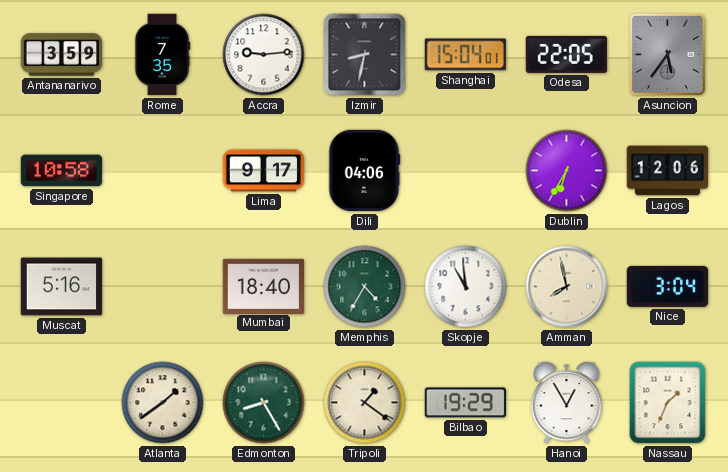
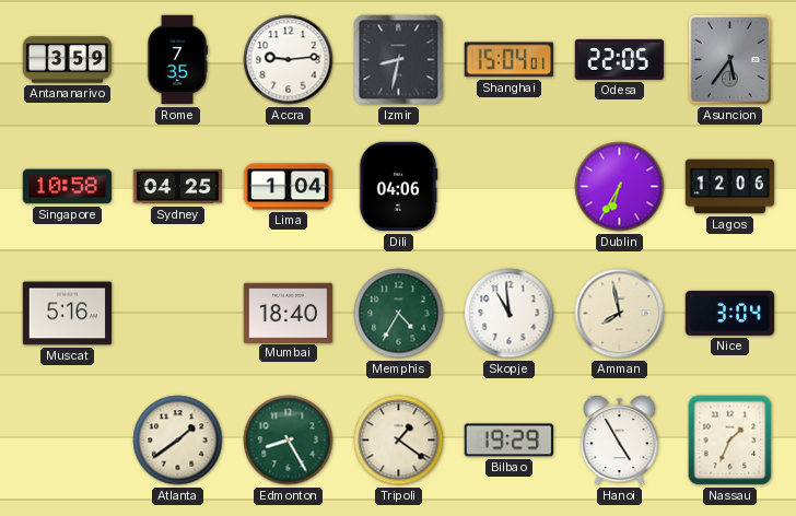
Sydney: none -> 04:25 (178, 187)
Lima: 9:17 -> 1:04 (289, 187)
Hanoi: 12:55 -> 4:55 (620, 441)
